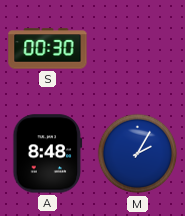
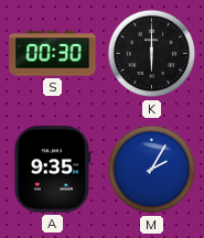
K: none -> 6:00 (152, 54)
A: 8:48 -> 9:35 (53, 170)
